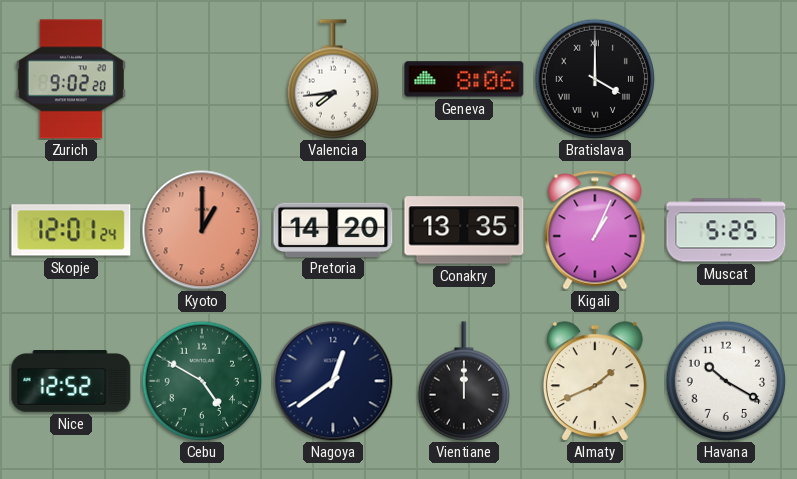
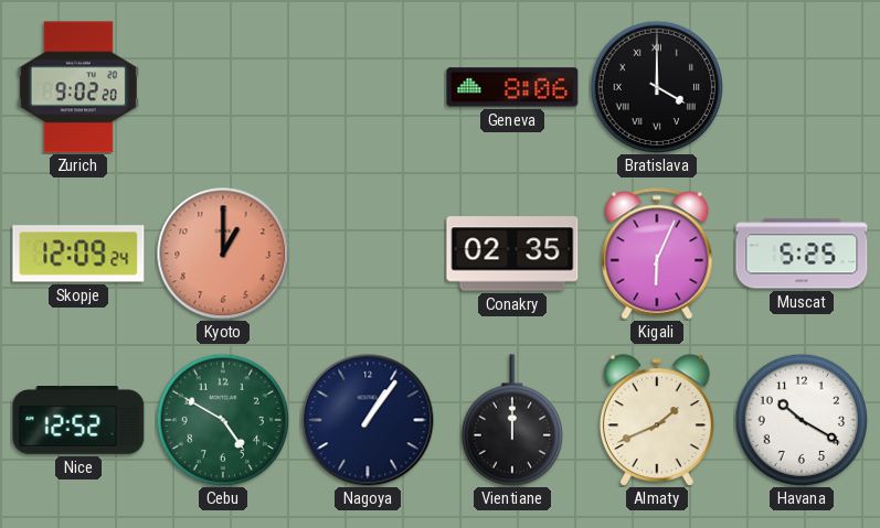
Valencia: 7:44 -> none (332, 79)
Skopje: 12:01 -> 12:09 (78, 254)
Pretoria: 14:20 -> none (333, 229)
Conakry: 13:35 -> 02:35 (512, 254)
Kigali: 1:04 -> 6:04 (657, 254)
Nagoya: 12:39 -> 1:06 (368, 420)
